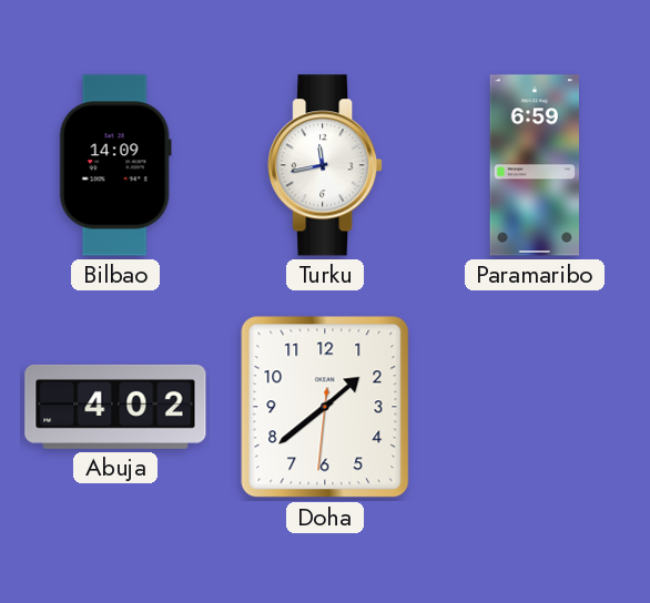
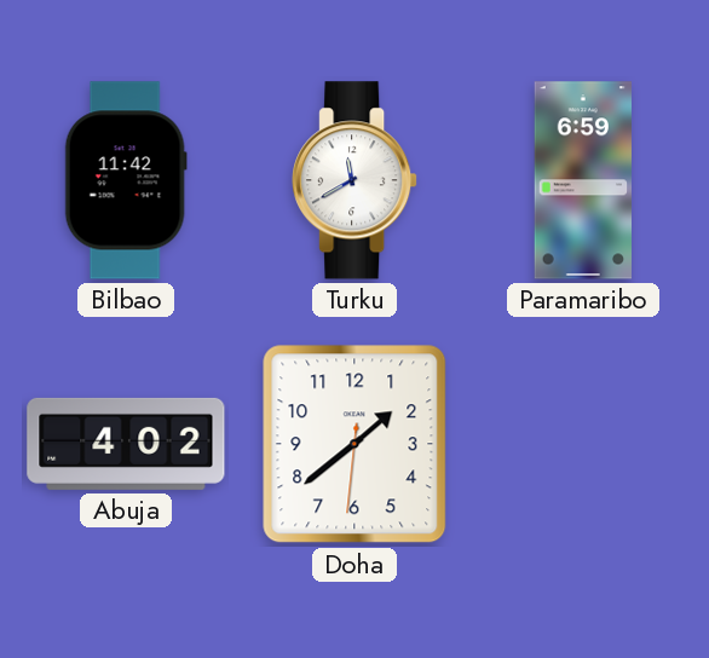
Bilbao: 14:09 -> 11:42 (126, 180)
Turku: 11:43 -> 11:40 (354, 180)
